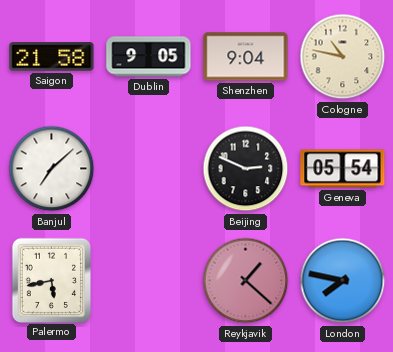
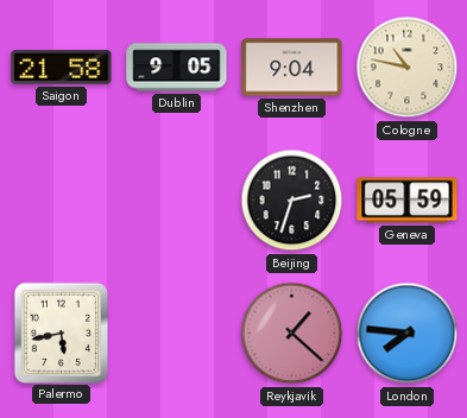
Banjul: 7:08 -> none (52, 169)
Beijing: 2:49 -> 2:33 (292, 201)
Geneva: 05:54 -> 05:59 (408, 201)
London: 7:47 -> 7:46 (408, 334)
